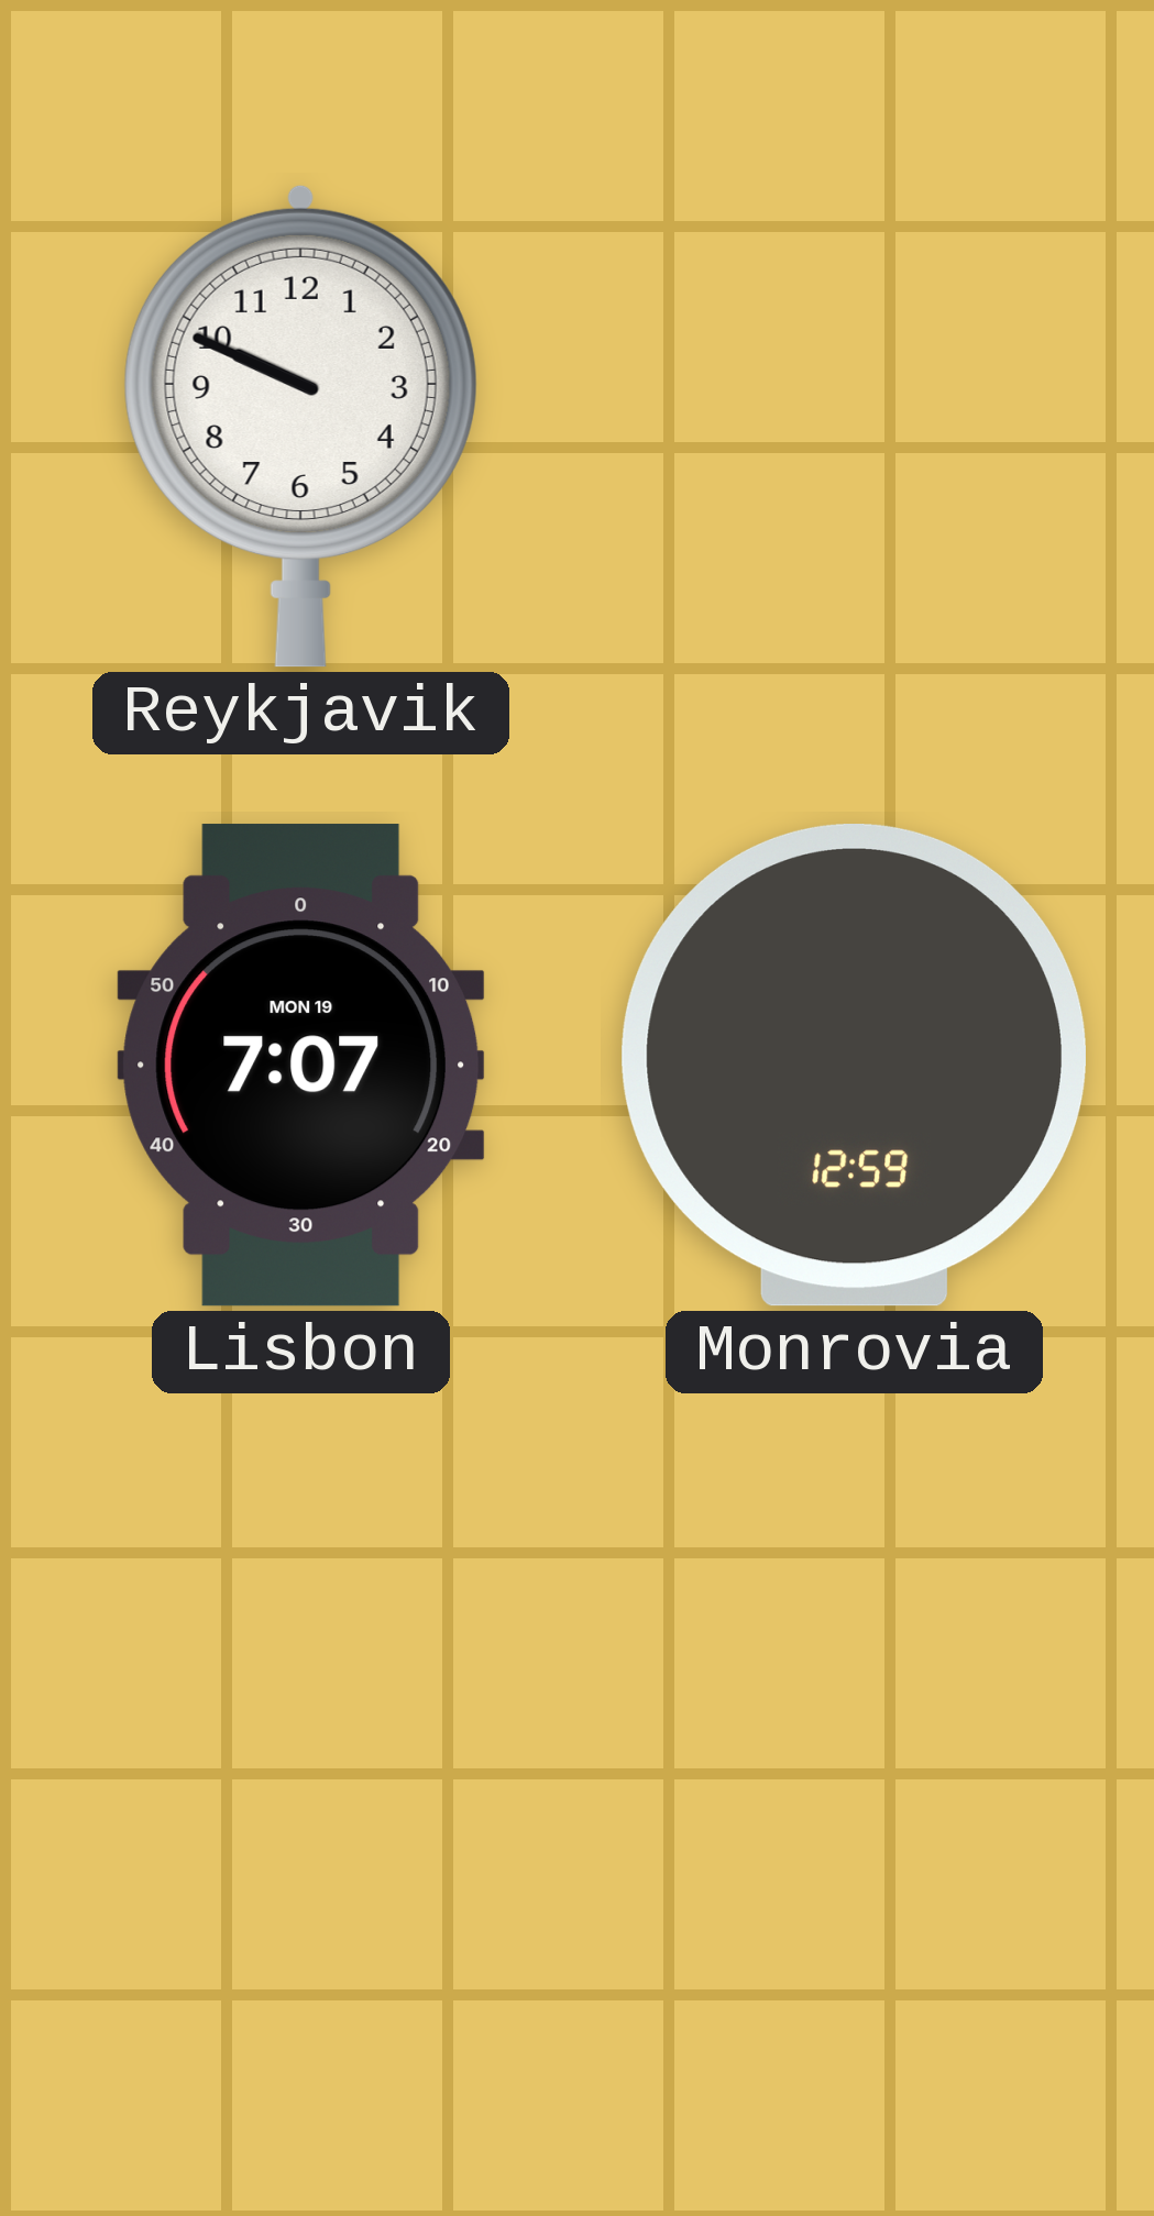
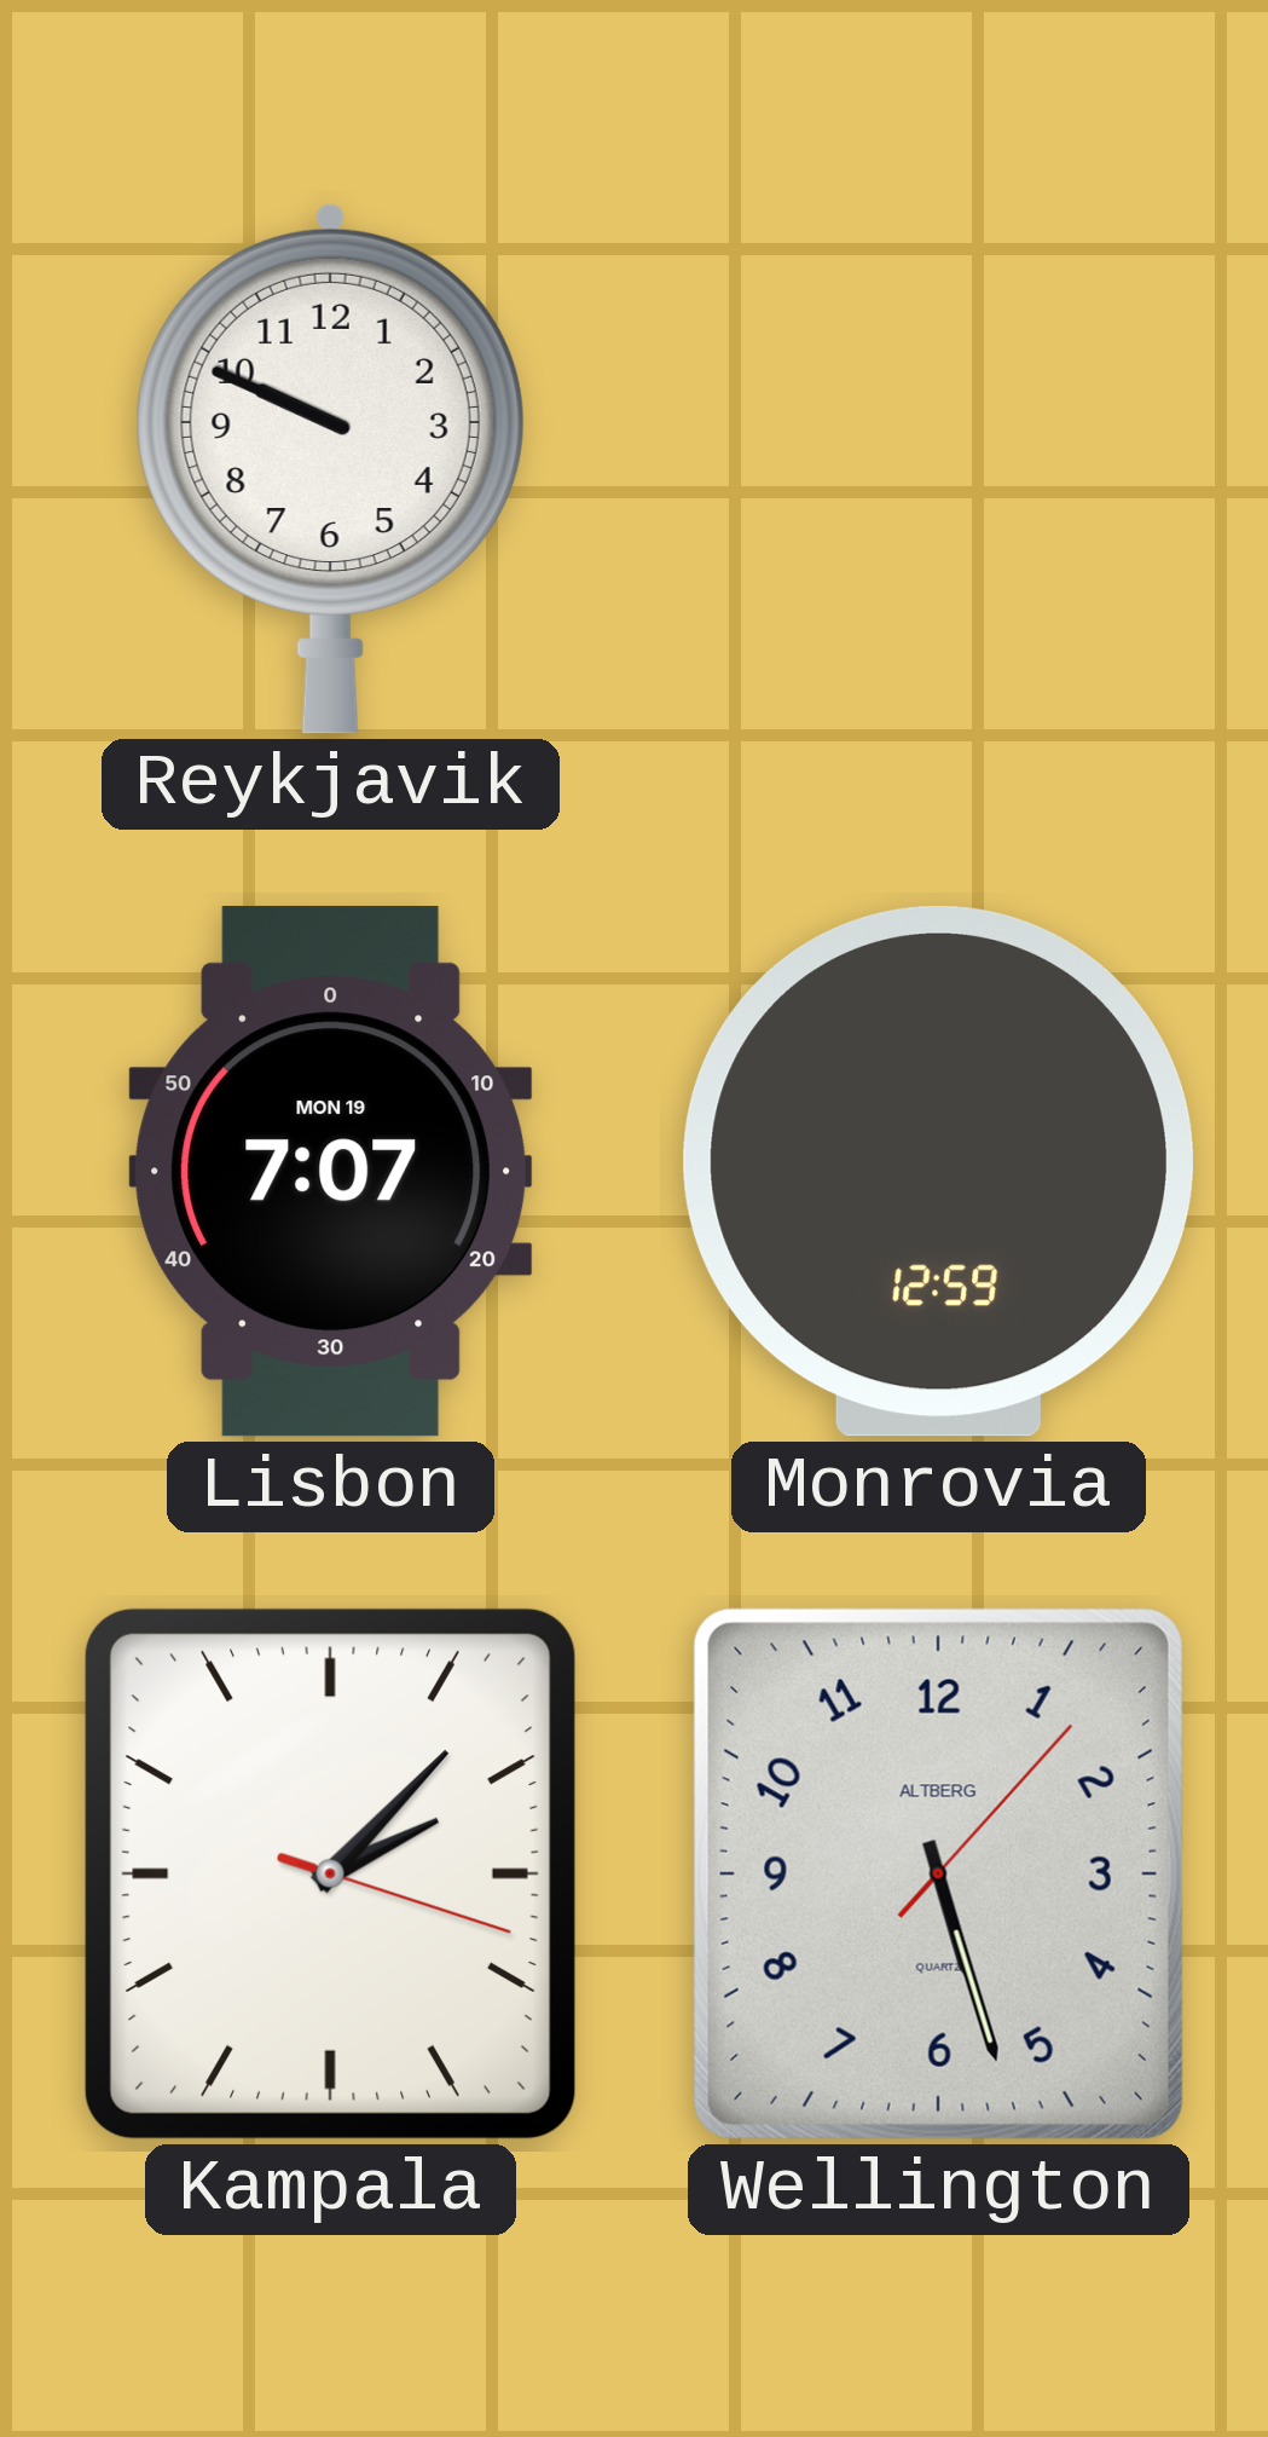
Kampala: none -> 2:07 (330, 1873)
Wellington: none -> 5:27 (938, 1873)
